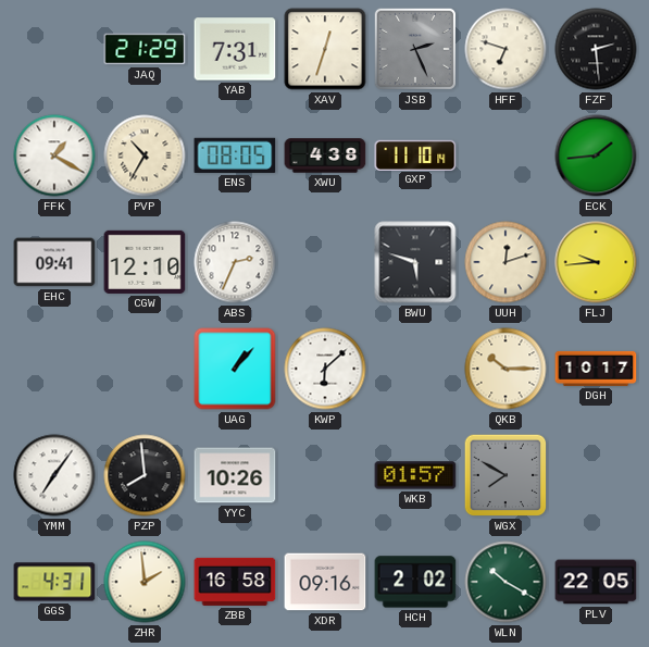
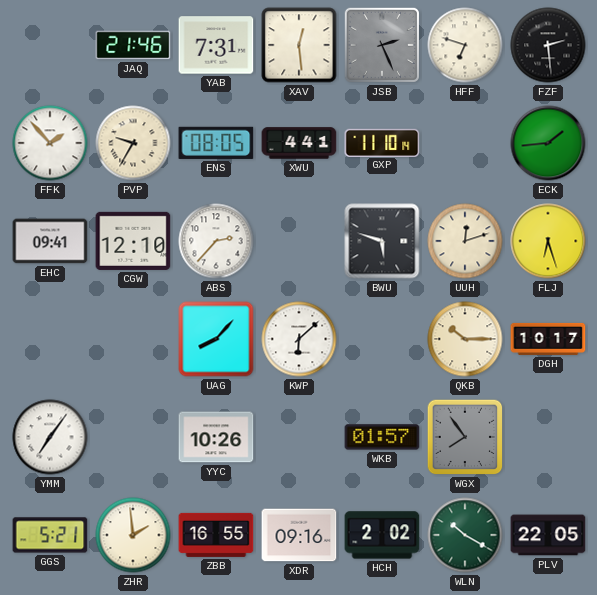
JAQ: 21:29 -> 21:46 (133, 45)
XAV: 12:33 -> 12:29 (299, 45)
FFK: 1:20 -> 1:53 (50, 143)
PVP: 10:35 -> 9:35 (133, 143)
XWU: 4:38 -> 4:41 (299, 143)
ABS: 2:34 -> 2:37 (216, 241)
FLJ: 9:44 -> 6:27 (548, 241)
UAG: 1:07 -> 8:07 (216, 339)
PZP: 7:59 -> none (145, 475)
WGX: 7:50 -> 7:54 (465, 437)
GGS: 4:31 -> 5:21 (50, 535)
ZBB: 16:58 -> 16:55 (216, 535)
